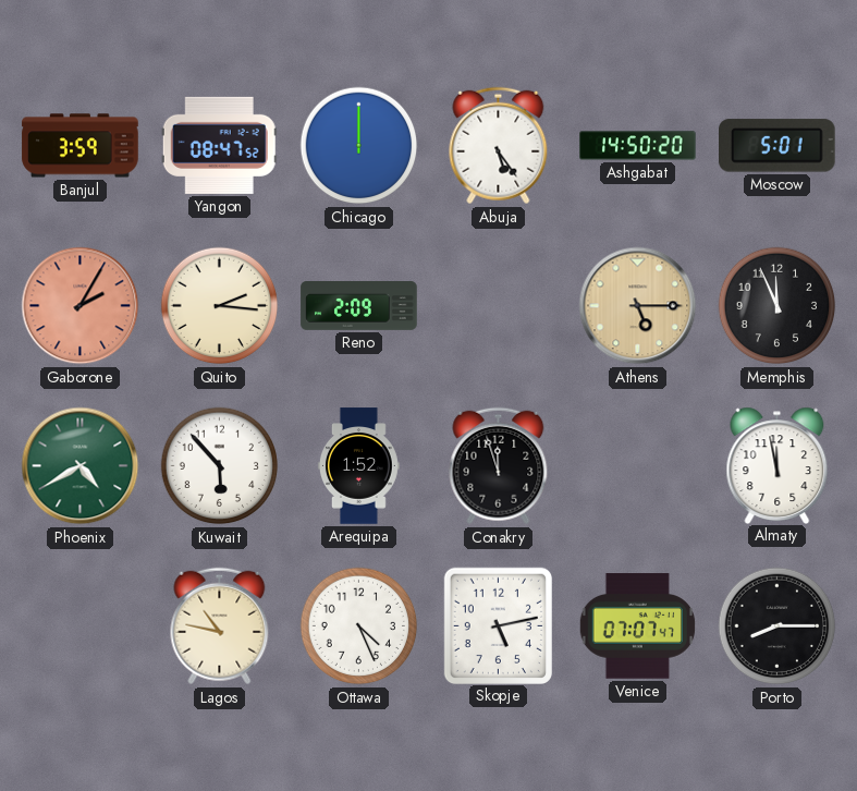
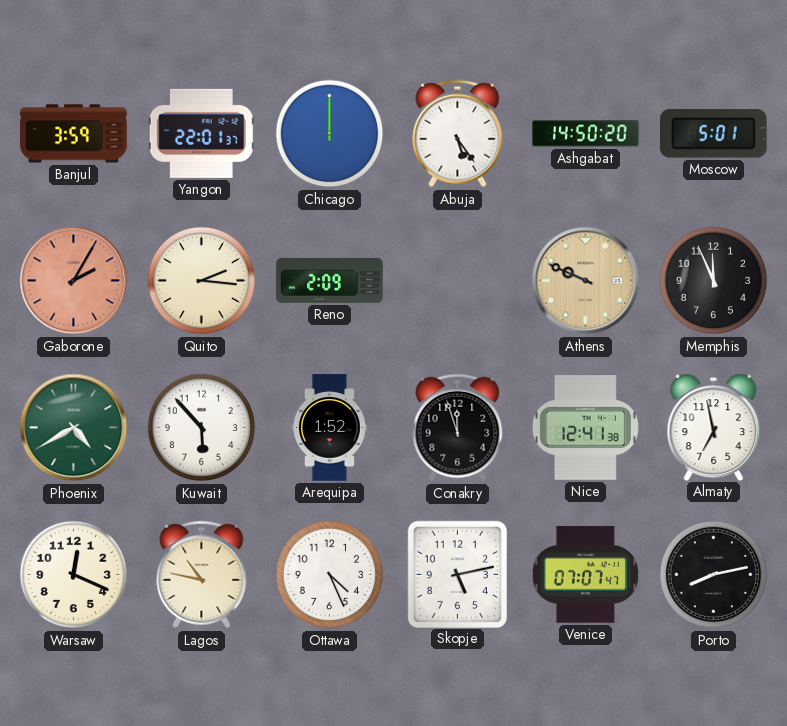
Yangon: 08:47 -> 22:01 (201, 133)
Athens: 5:15 -> 9:49 (586, 281)
Nice: none -> 12:41 (585, 428)
Almaty: 11:58 -> 6:58 (714, 427)
Warsaw: none -> 12:19 (74, 575)
Porto: 8:15 -> 8:13 (714, 575)
